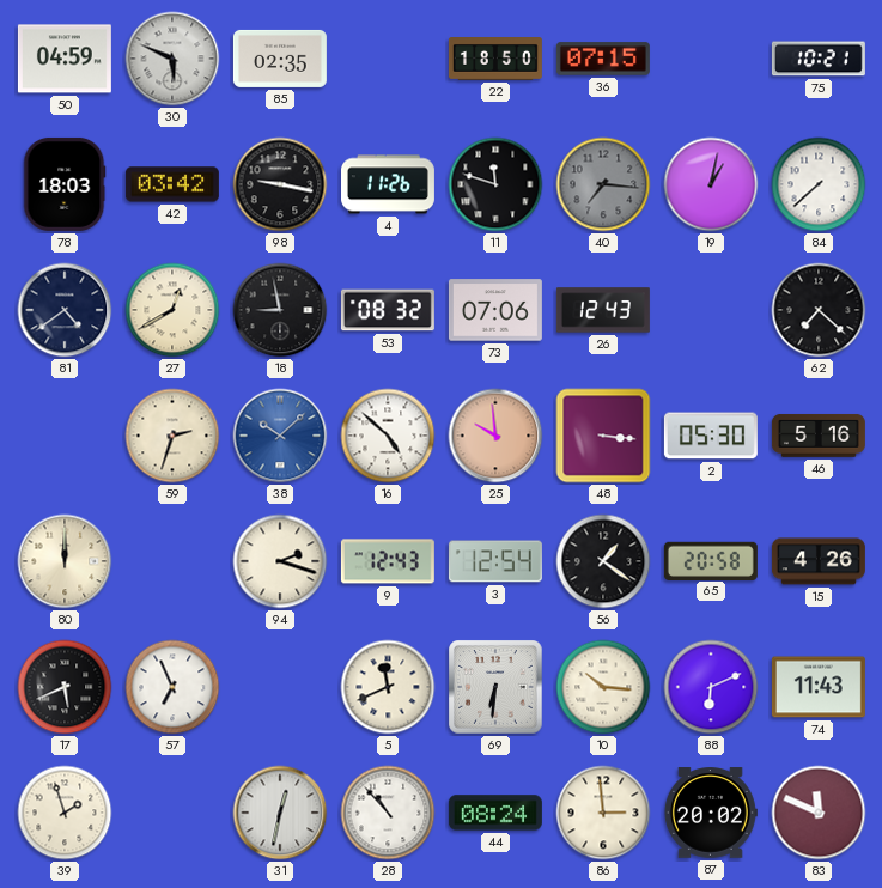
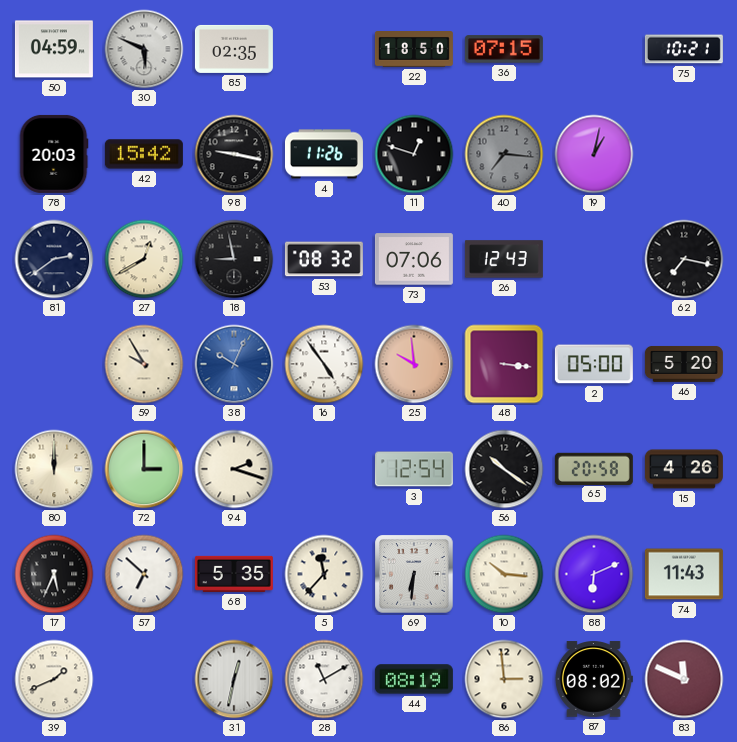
78: 18:03 -> 20:03 (54, 154)
42: 03:42 -> 15:42 (144, 154)
11: 11:48 -> 12:48 (414, 154)
84: 7:38 -> none (819, 184)
81: 4:39 -> 2:39 (54, 259)
62: 7:22 -> 7:17 (684, 259)
59: 2:33 -> 9:55 (144, 364)
38: 10:08 -> 10:04 (234, 364)
16: 4:52 -> 4:54 (324, 364)
2: 05:30 -> 05:00 (594, 364)
46: 5:16 -> 5:20 (684, 364)
72: none -> 3:00 (144, 469)
9: 12:43 -> none (388, 561)
56: 1:21 -> 10:21 (504, 469)
17: 5:41 -> 5:34 (54, 574)
57: 6:56 -> 6:52 (144, 574)
68: none -> 5:35 (234, 574)
5: 11:41 -> 11:37 (324, 574)
39: 1:57 -> 1:41 (54, 679)
28: 10:53 -> 11:10 (324, 679)
44: 08:24 -> 08:19 (414, 679)
87: 20:02 -> 08:02 (593, 679)
